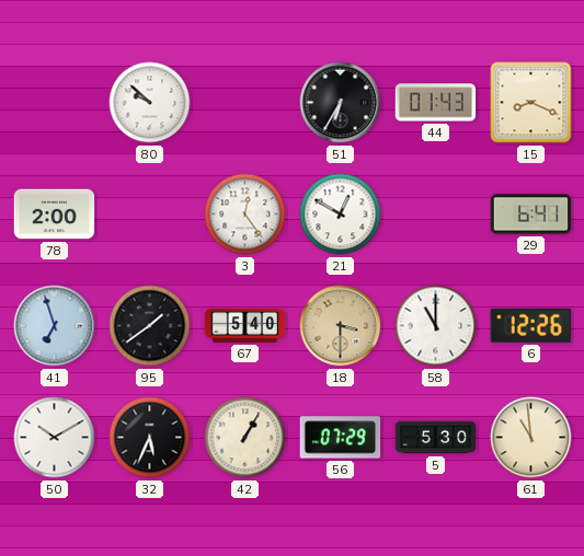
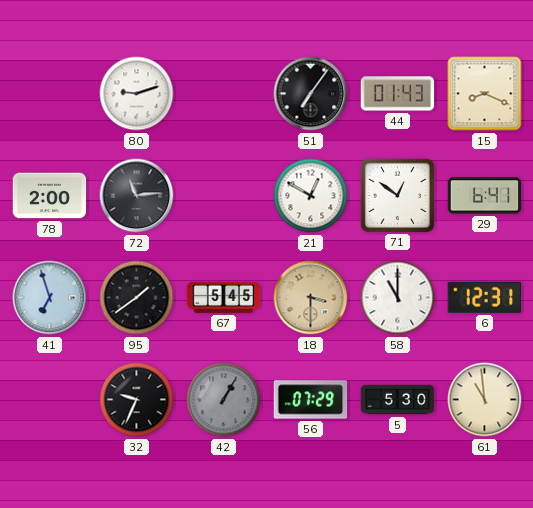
80: 9:52 -> 9:12 (137, 94)
51: 6:35 -> 7:06 (311, 94)
72: none -> 11:14 (137, 196)
3: 12:24 -> none (245, 215)
71: none -> 12:51 (397, 195)
67: 5:40 -> 5:45 (224, 297)
6: 12:26 -> 12:31 (484, 297)
50: 10:10 -> none (55, 438)
32: 5:34 -> 9:34 (137, 400)
42 dial: cream -> grey (224, 400)
